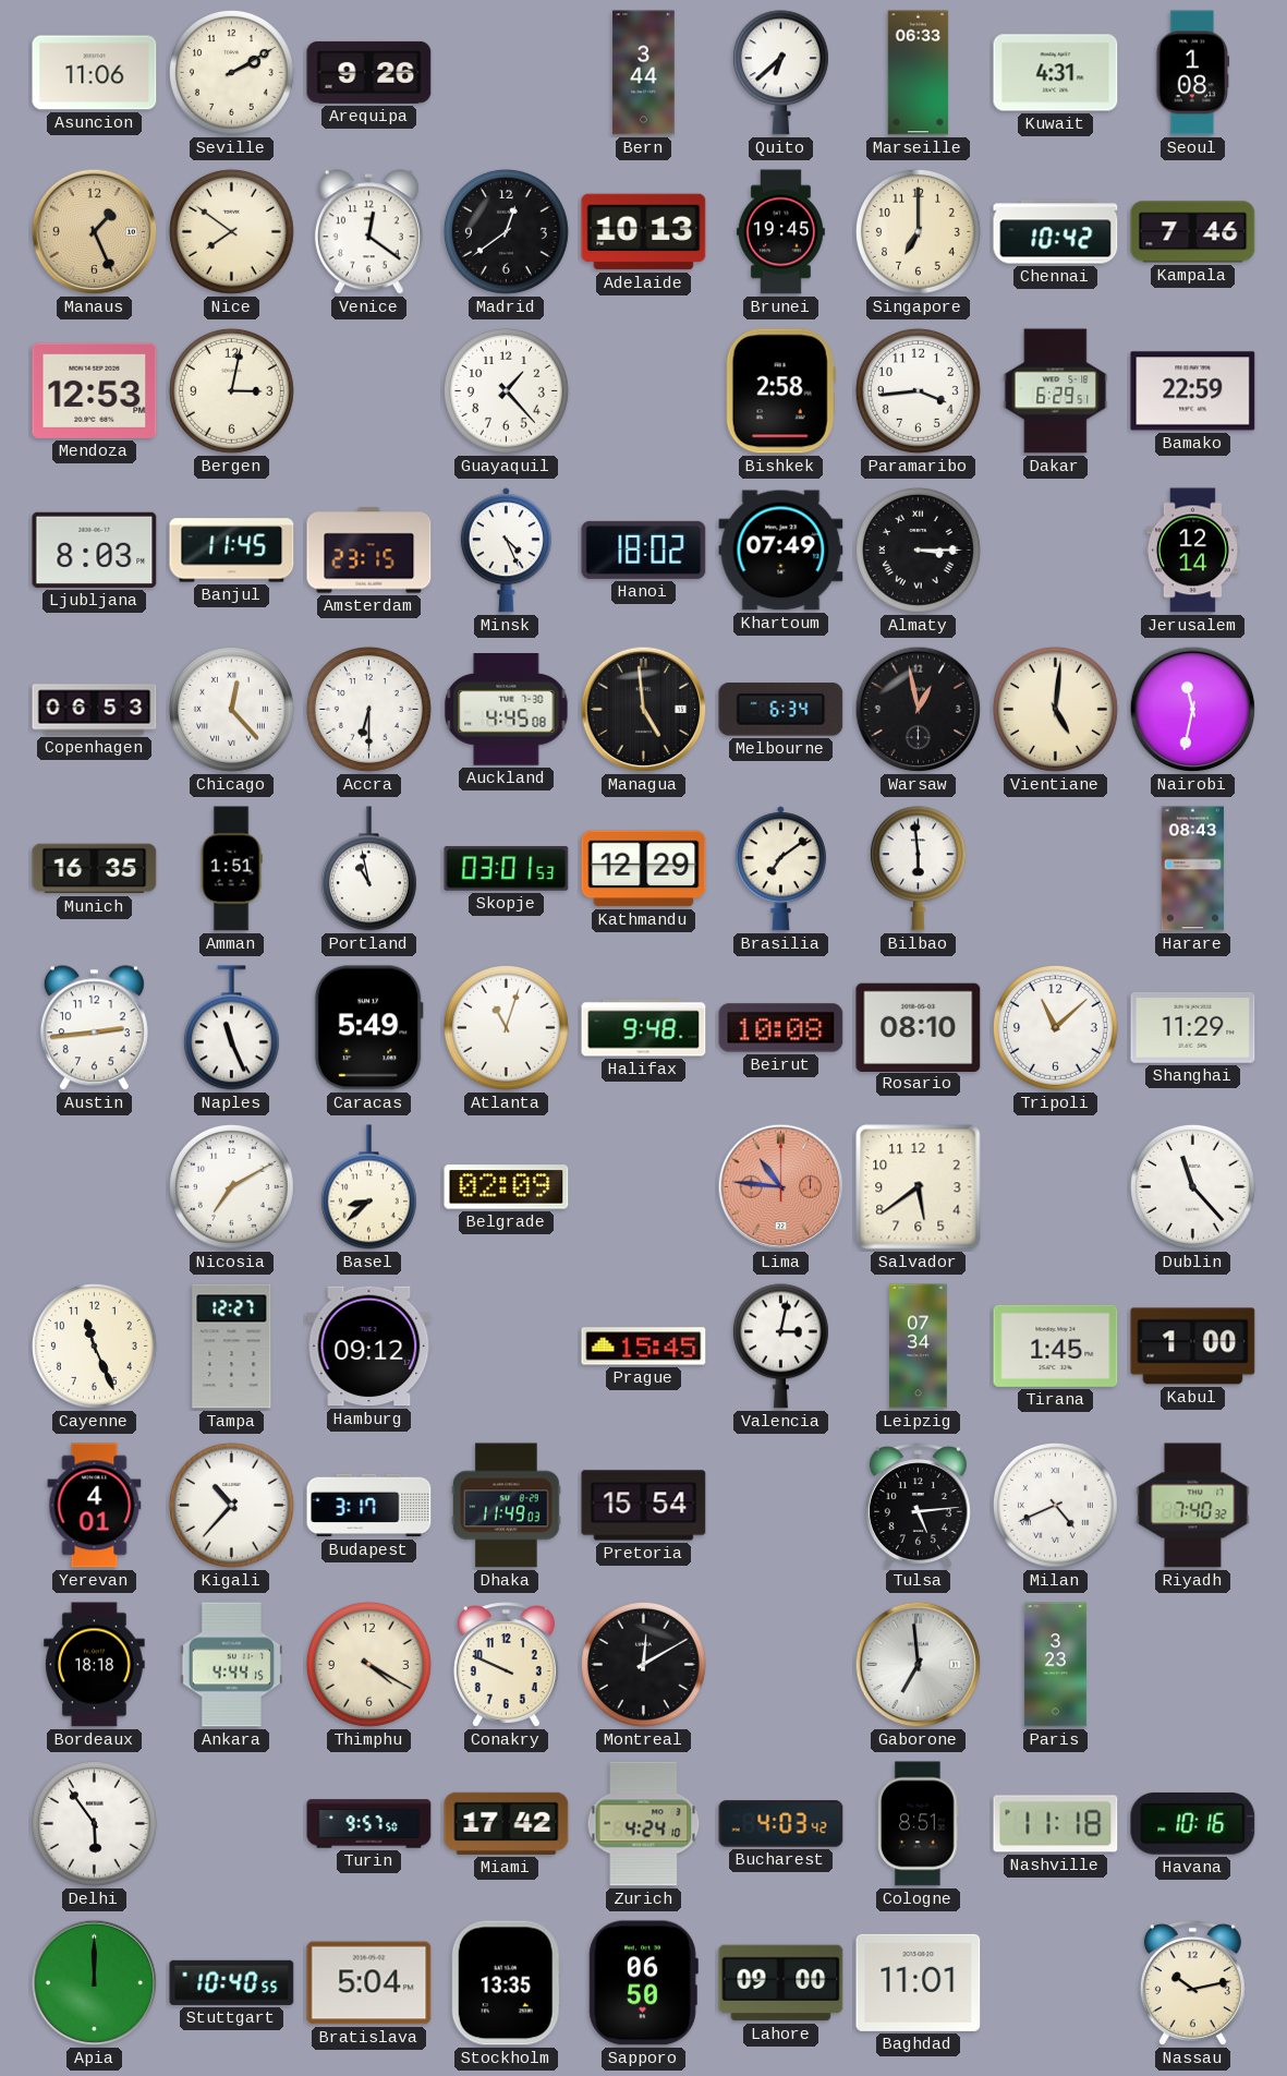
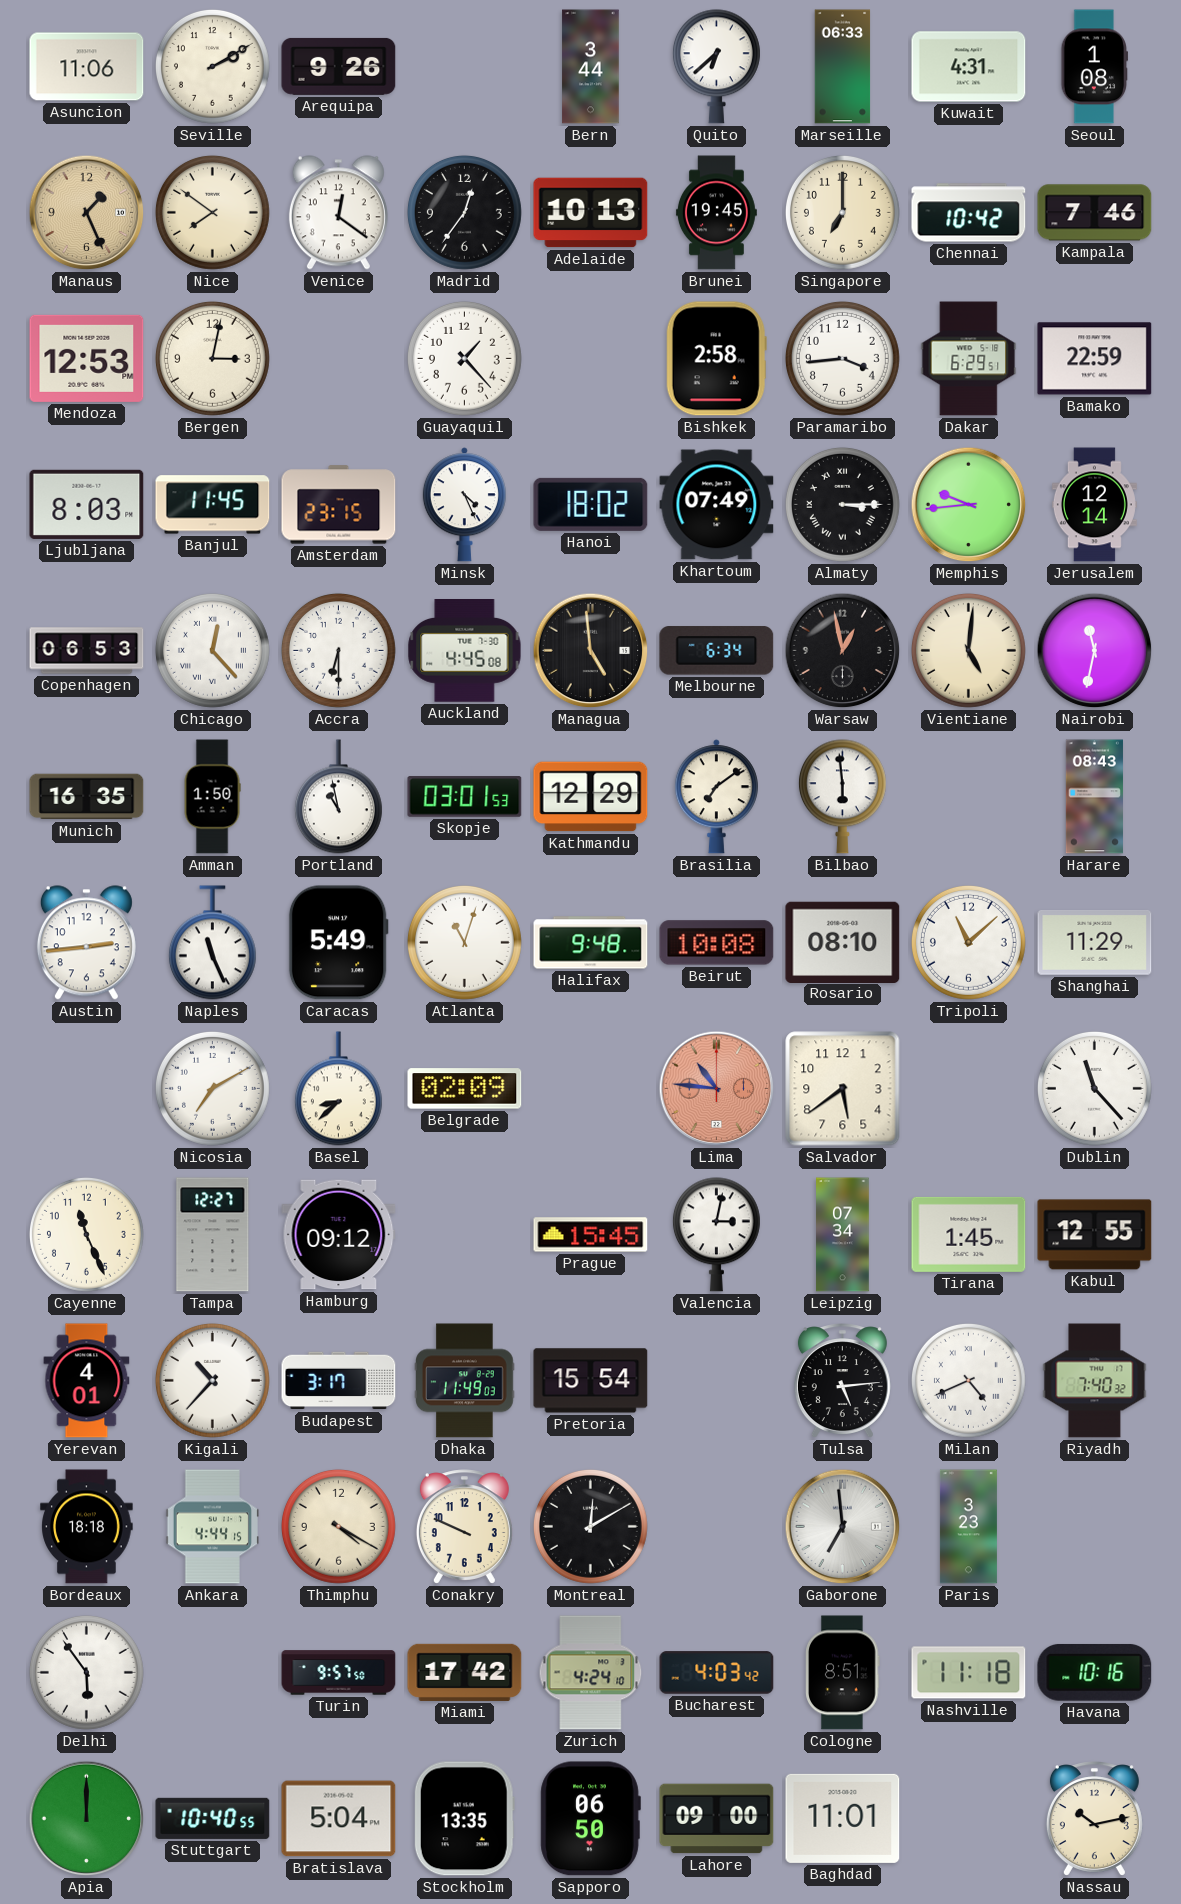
Madrid: 12:39 -> 12:36 (464, 212)
Memphis: none -> 9:44 (969, 505)
Amman: 1:51 -> 1:50 (212, 797)
Kabul: 1:00 -> 12:55 (1095, 1235)
